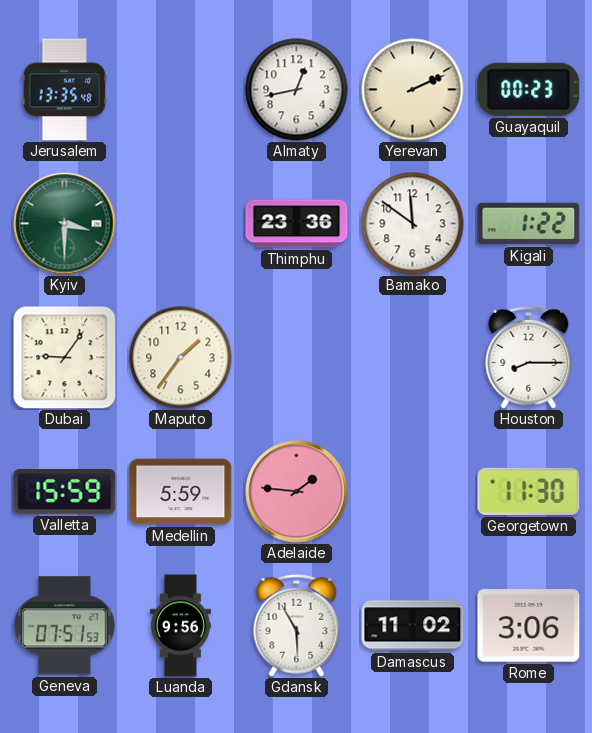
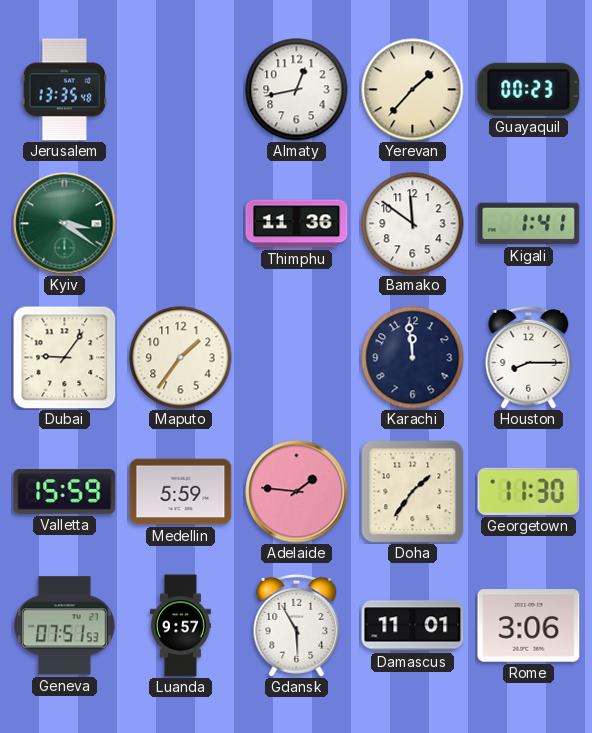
Yerevan: 2:11 -> 1:37 (413, 90)
Kyiv: 3:30 -> 3:21 (65, 224)
Thimphu: 23:36 -> 11:36 (297, 224)
Kigali: 1:22 -> 1:41 (529, 224)
Karachi: none -> 11:59 (413, 358)
Doha: none -> 1:36 (412, 492)
Luanda: 9:56 -> 9:57 (180, 626)
Damascus: 11:02 -> 11:01 (413, 626)
